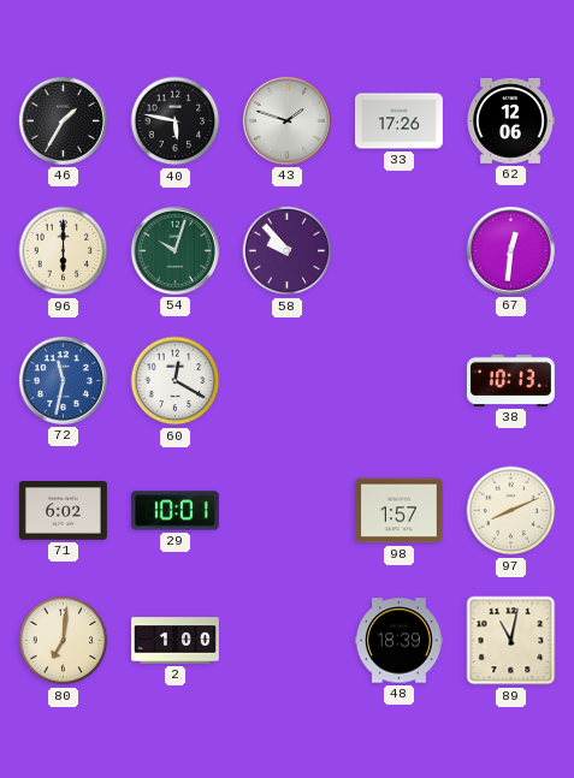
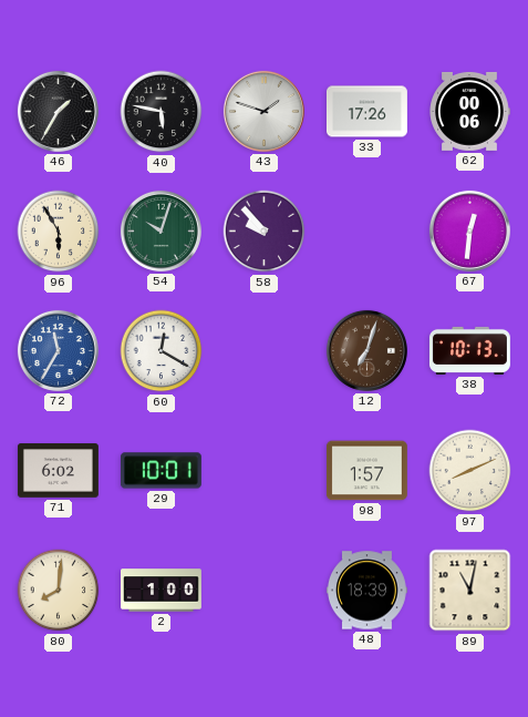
62: 12:06 -> 00:06 (469, 111)
96: 6:00 -> 5:55 (59, 232)
72: 11:32 -> 11:35 (58, 350)
12: none -> 7:03 (366, 350)
80: 7:01 -> 8:01 (59, 591)
